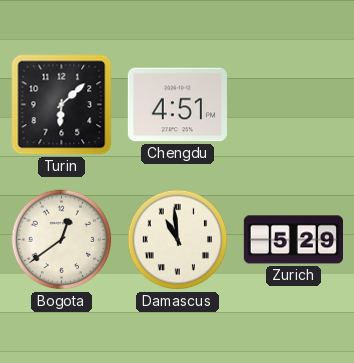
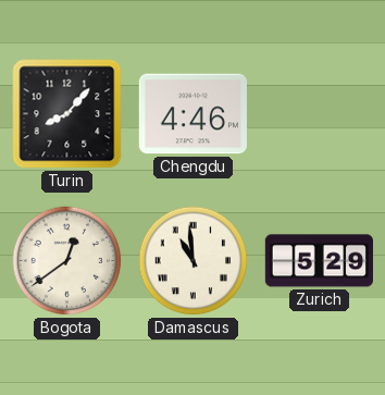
Turin: 6:08 -> 8:07 (67, 114)
Chengdu: 4:51 -> 4:46 (192, 114)
